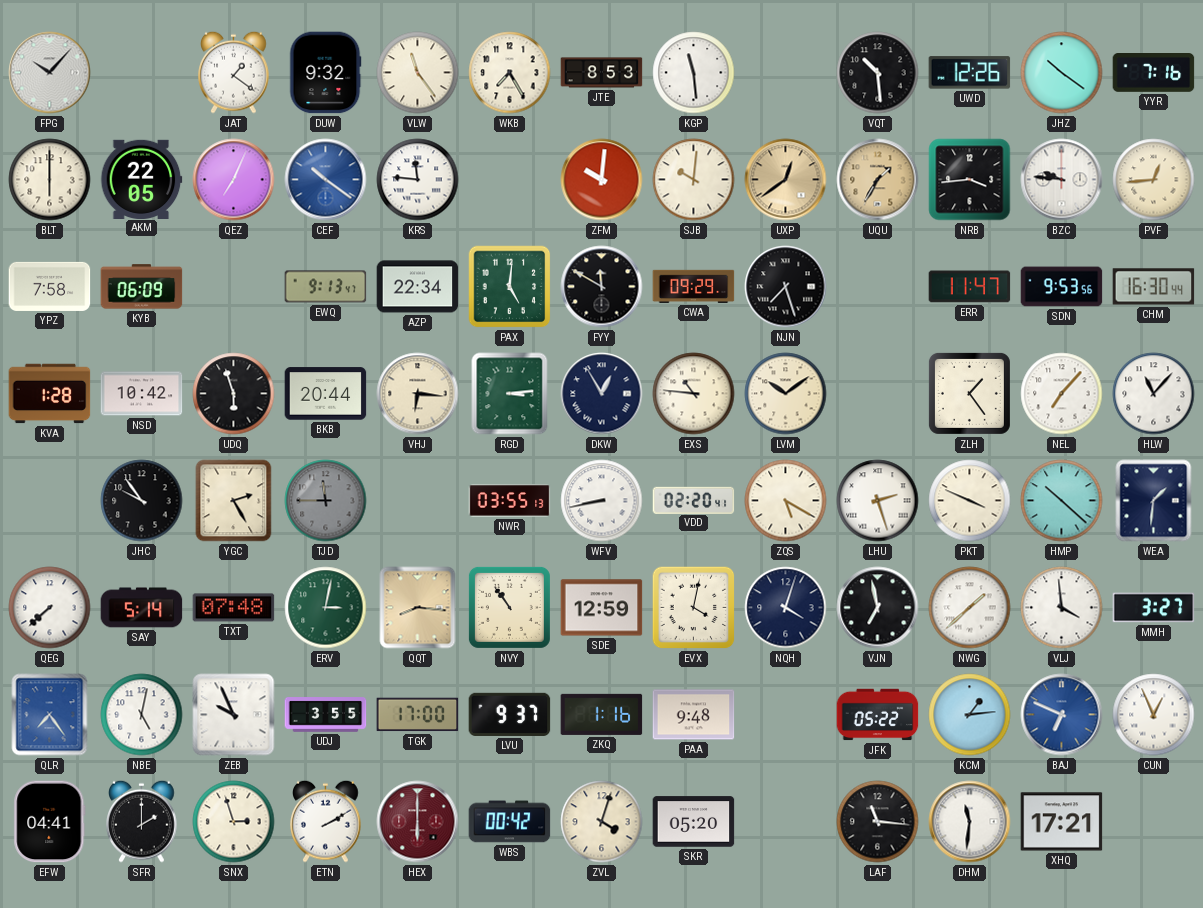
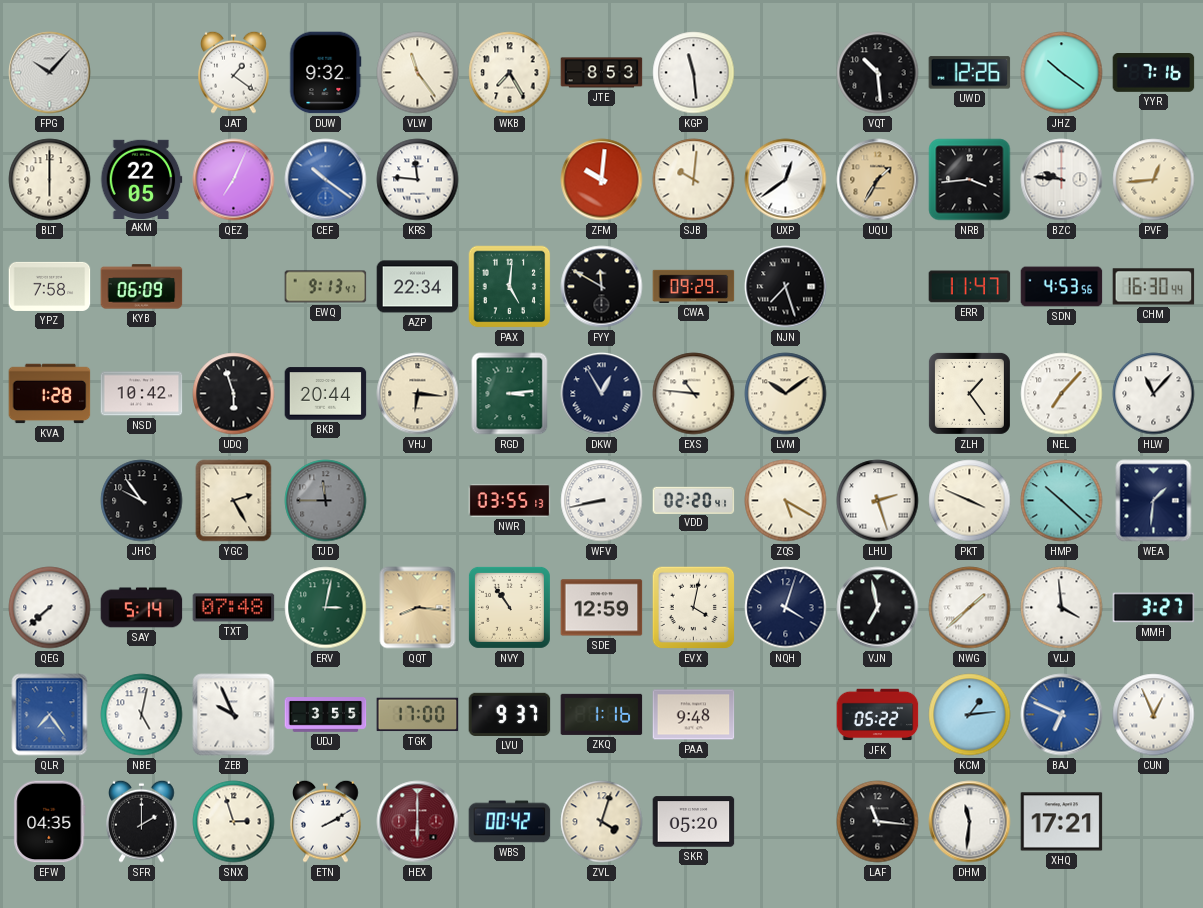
UXP dial: champagne -> white (786, 180)
SDN: 9:53 -> 4:53 (1062, 287)
EFW: 04:41 -> 04:35 (50, 822)
